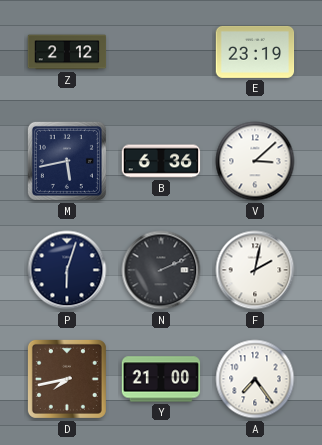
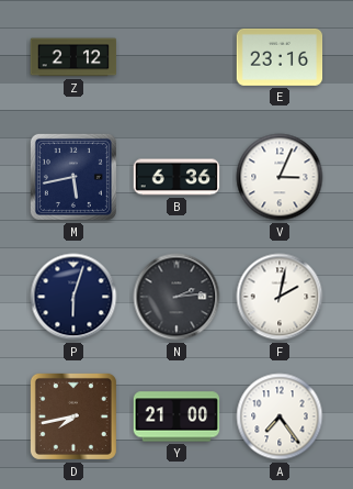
E: 23:19 -> 23:16 (280, 57)
V: 3:08 -> 3:04 (280, 177)
N: 2:11 -> 2:14 (176, 297)
